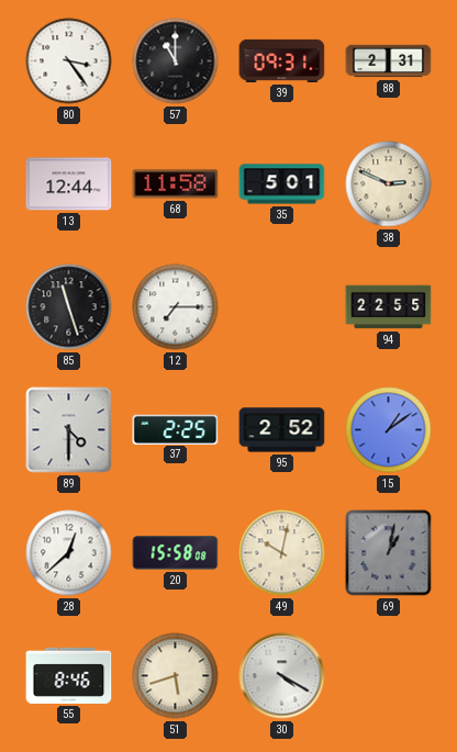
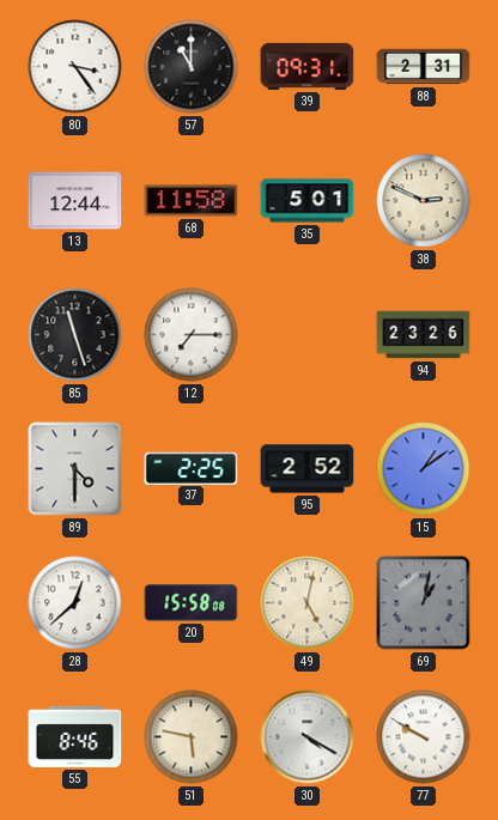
94: 22:55 -> 23:26 (424, 335)
49: 10:02 -> 5:02 (308, 603)
51: 5:42 -> 5:47 (192, 737)
77: none -> 9:50 (424, 737)
